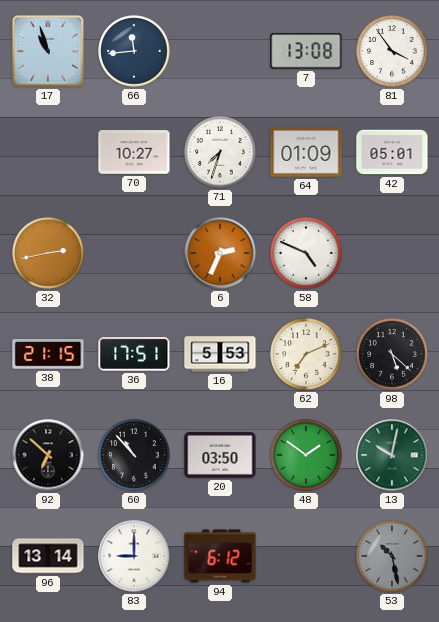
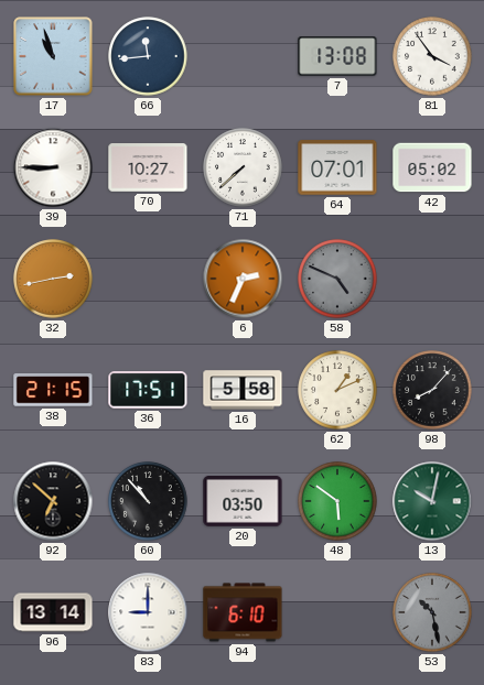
39: none -> 8:45 (53, 167)
71: 7:33 -> 7:38 (243, 167)
64: 01:09 -> 07:01 (337, 167)
42: 05:01 -> 05:02 (432, 167)
58 dial: white -> grey (337, 279)
16: 5:53 -> 5:58 (243, 390)
62: 7:11 -> 1:11 (337, 390)
98: 5:22 -> 8:07 (432, 390)
48: 1:51 -> 5:51 (337, 501)
94: 6:12 -> 6:10 (243, 612)
